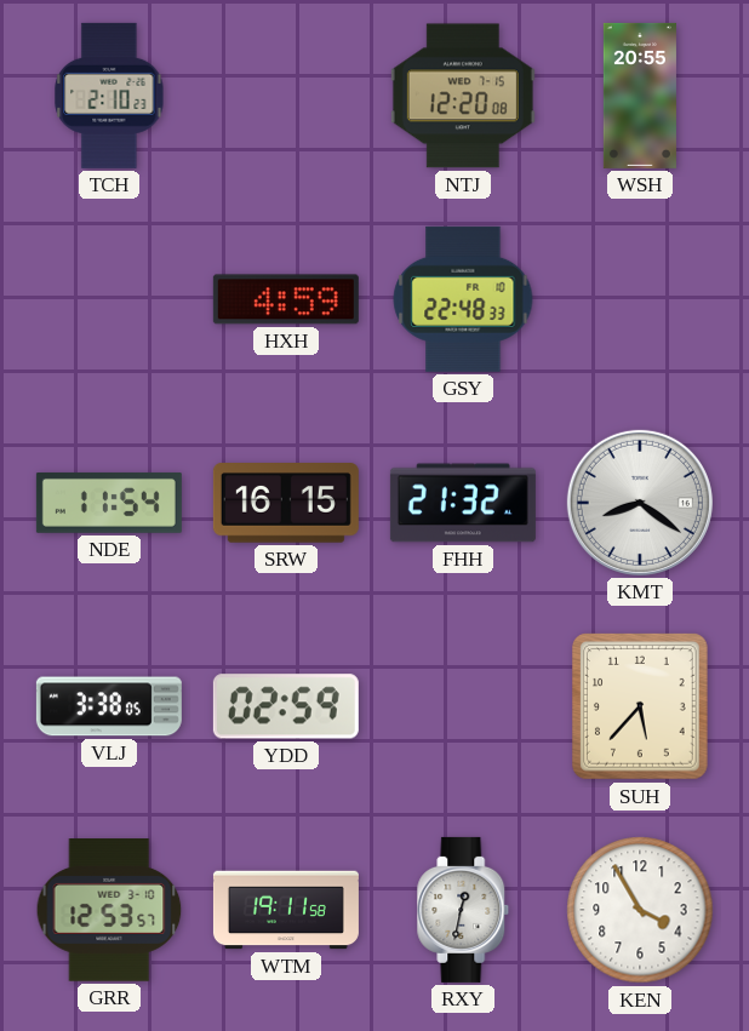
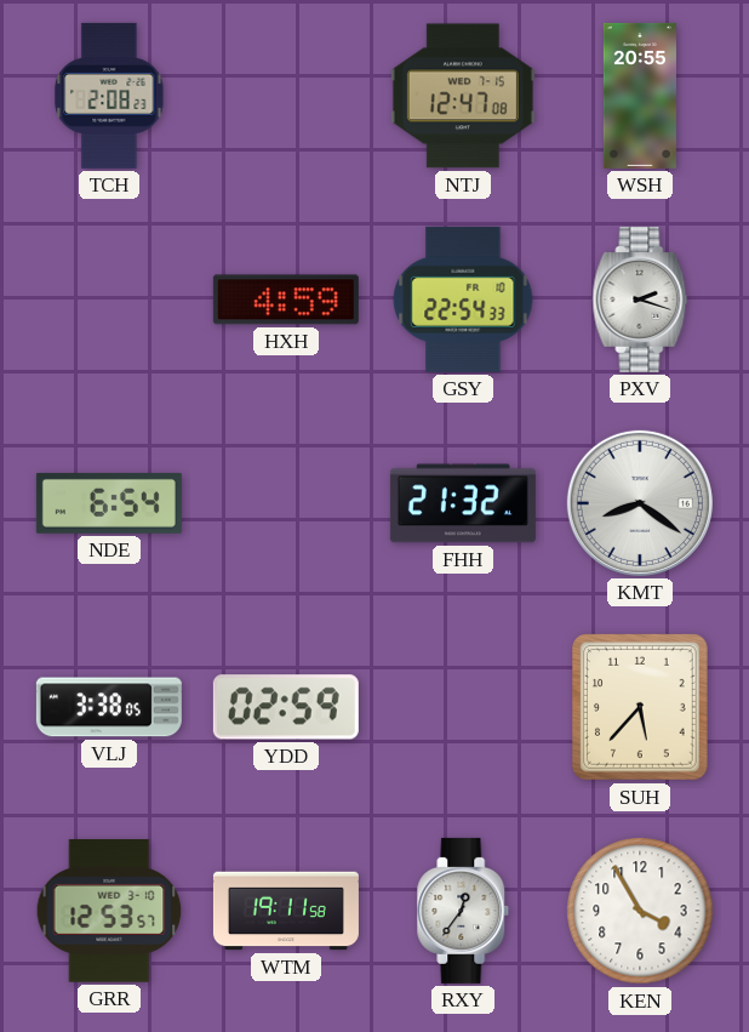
TCH: 2:10 -> 2:08 (109, 96)
NTJ: 12:20 -> 12:47 (463, 96)
GSY: 22:48 -> 22:54 (463, 300)
PXV: none -> 2:18 (640, 300)
NDE: 11:54 -> 6:54 (109, 503)
SRW: 16:15 -> none (286, 503)
RXY: 12:32 -> 12:36 (463, 911)
